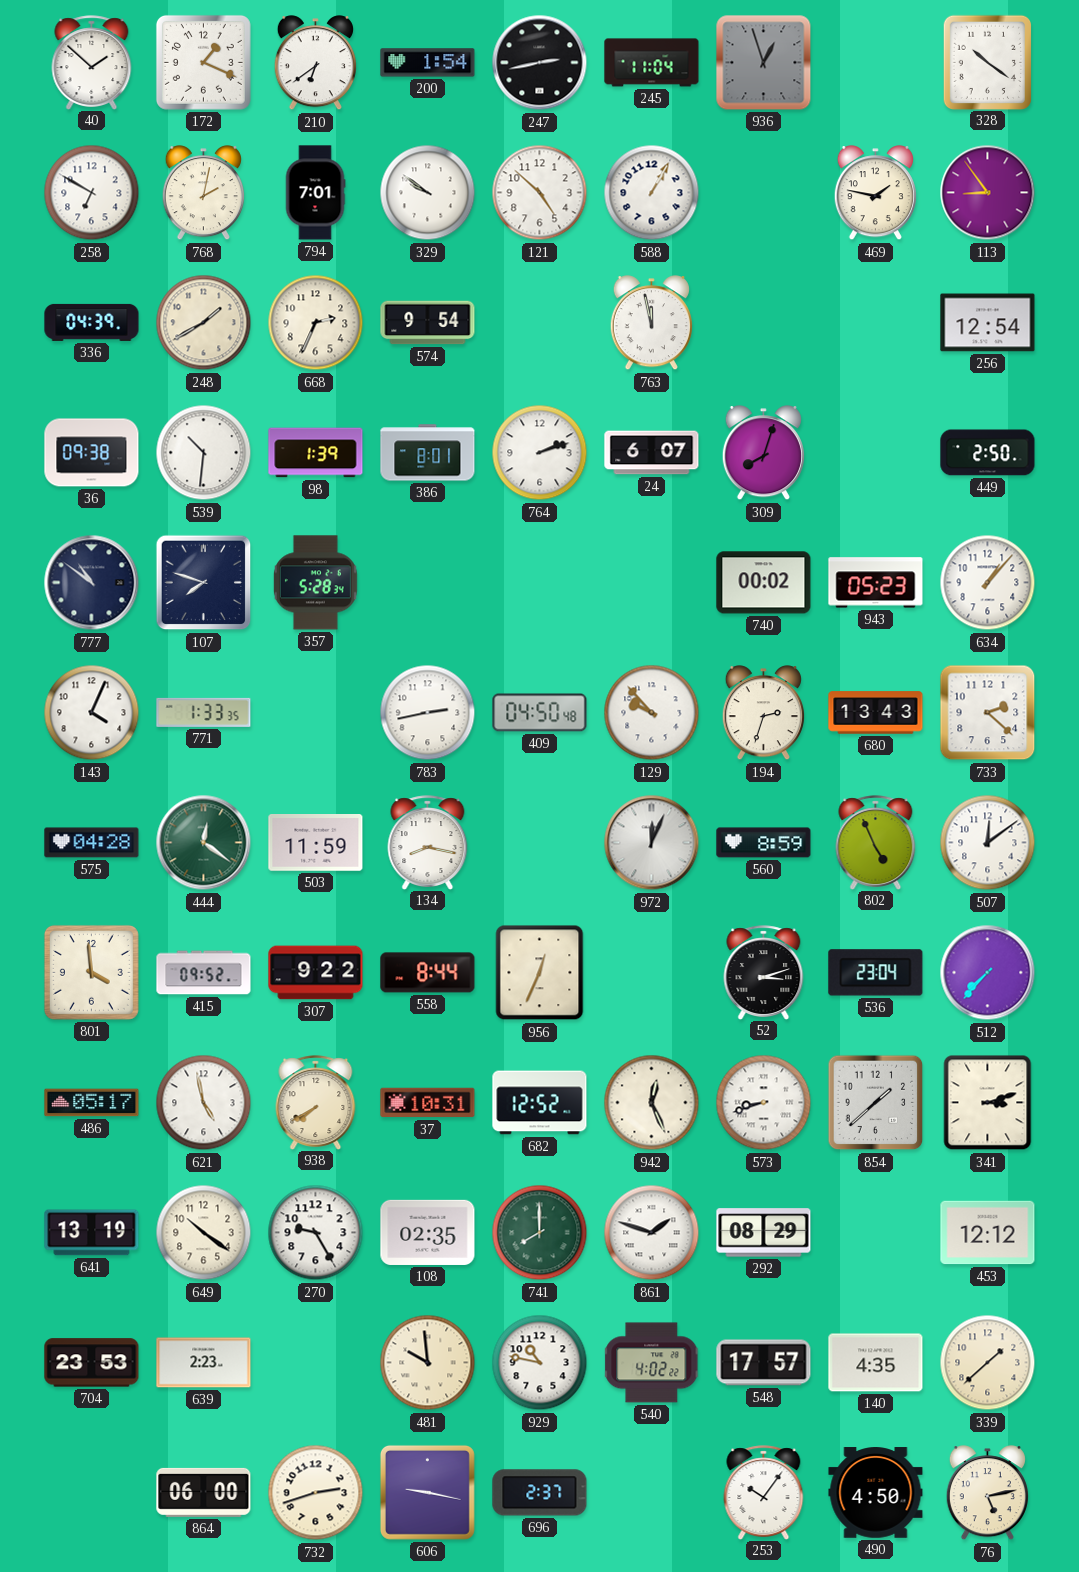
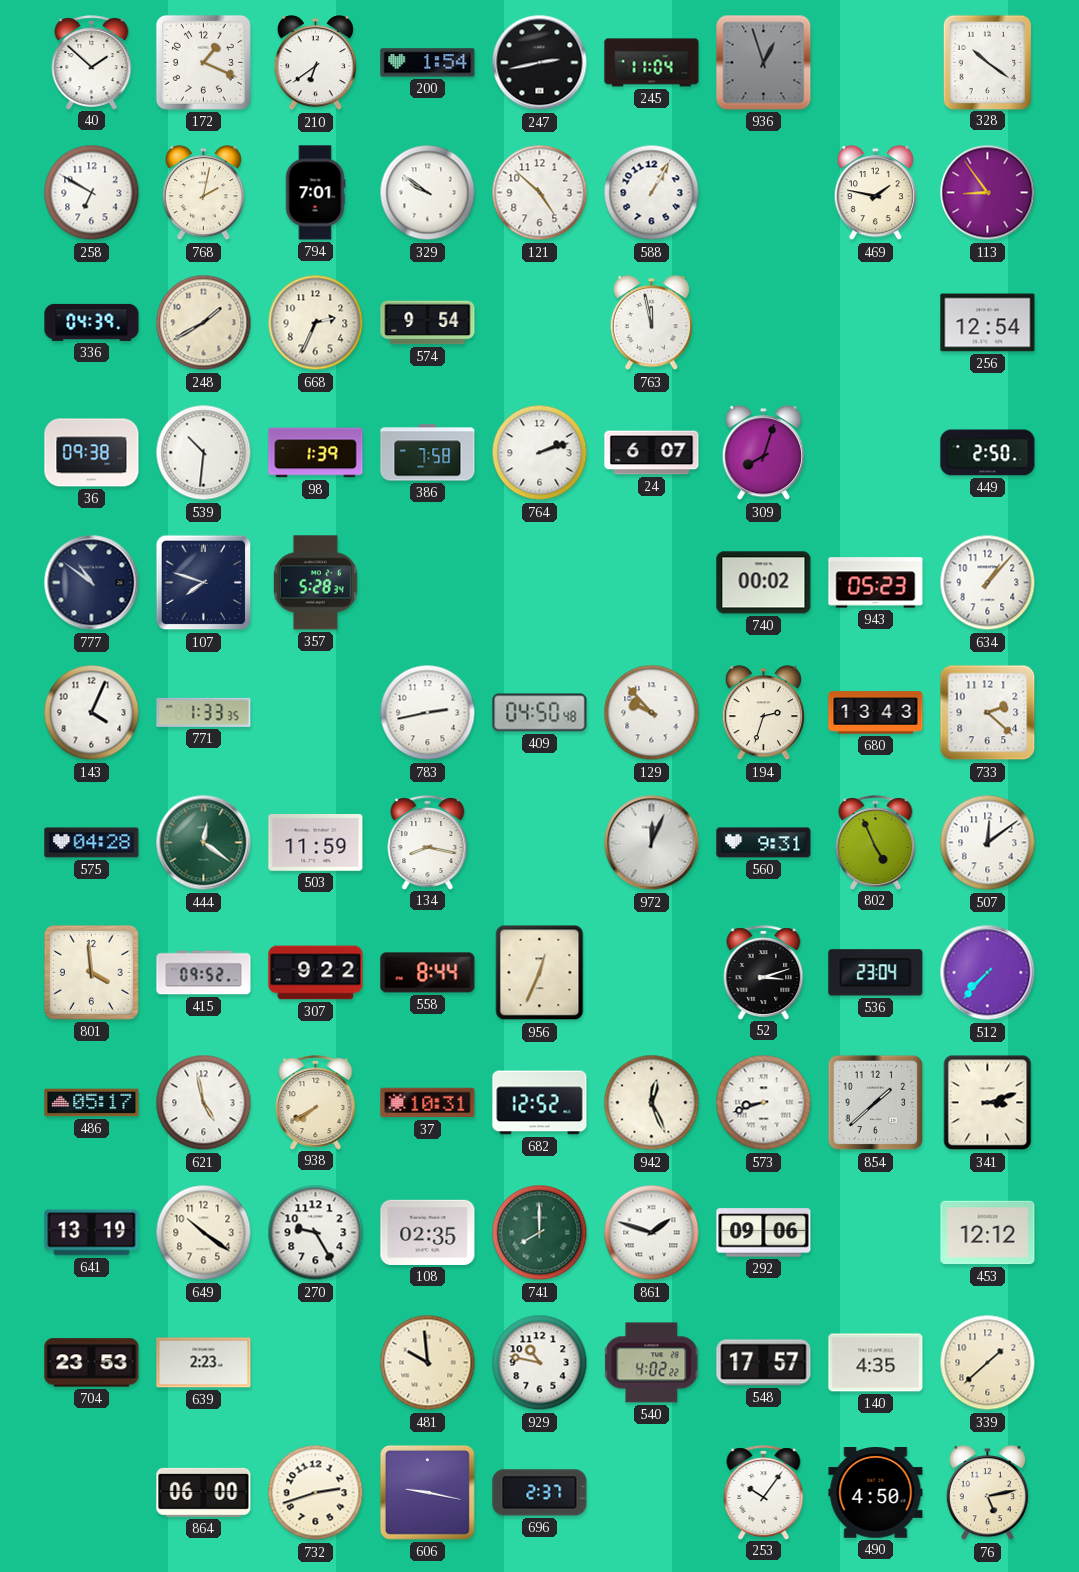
386: 8:01 -> 7:58 (428, 453)
560: 8:59 -> 9:31 (764, 843)
292: 08:29 -> 09:06 (764, 1233)
